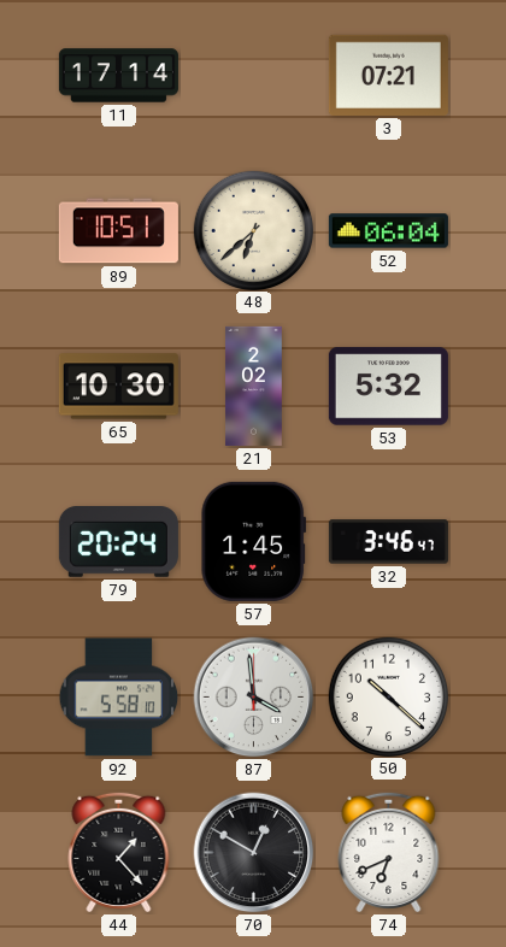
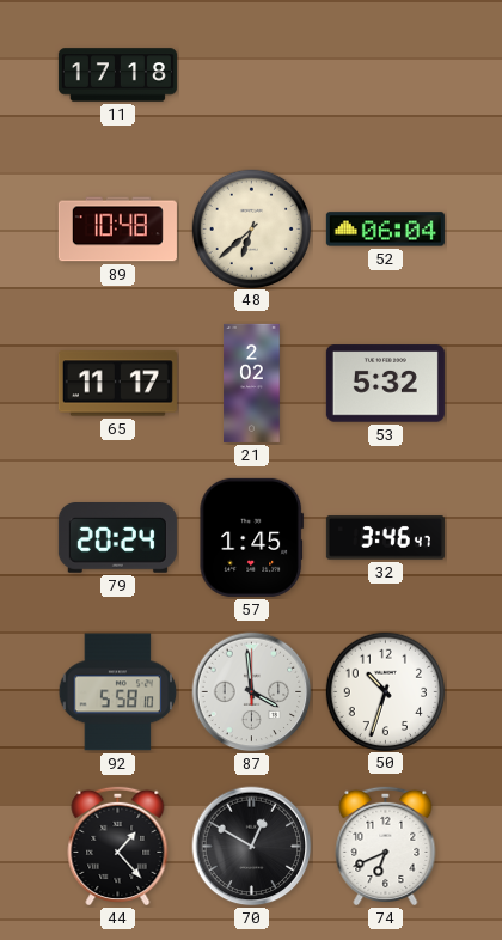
11: 17:14 -> 17:18 (117, 75)
3: 07:21 -> none (388, 75)
89: 10:51 -> 10:48 (117, 230)
65: 10:30 -> 11:17 (117, 384)
50: 10:22 -> 10:33 (385, 691)
